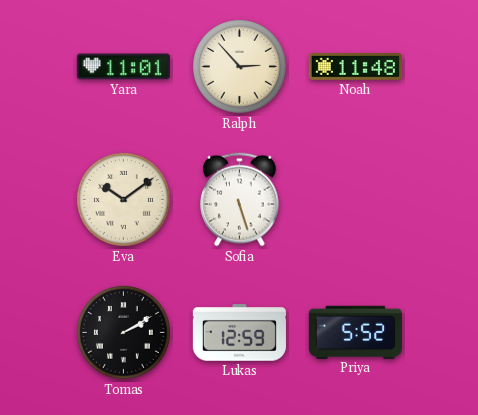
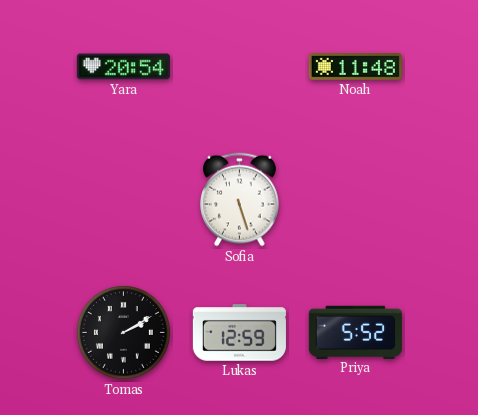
Yara: 11:01 -> 20:54 (123, 67)
Ralph: 2:53 -> none (239, 66)
Eva: 10:09 -> none (123, 199)
